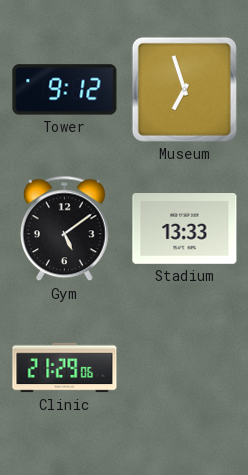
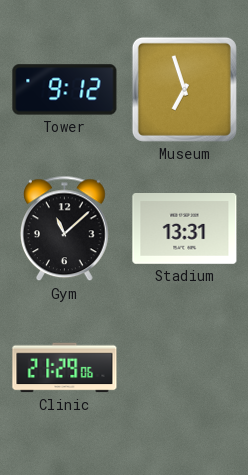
Gym: 5:09 -> 11:08 (65, 229)
Stadium: 13:33 -> 13:31 (185, 229)
